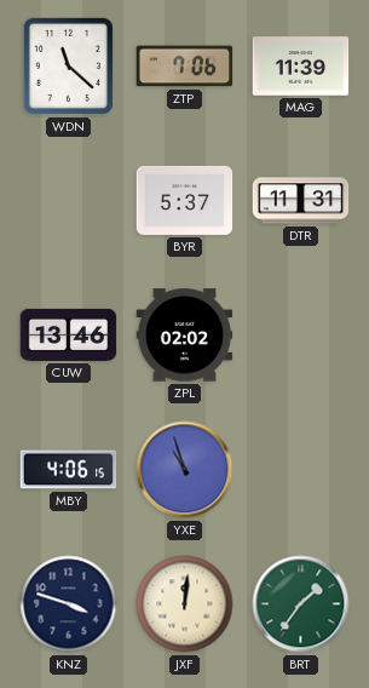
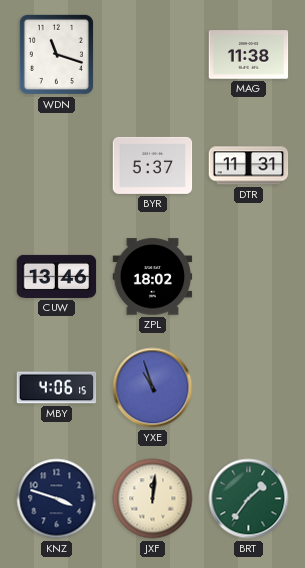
WDN: 11:22 -> 11:18 (56, 54)
ZTP: 7:06 -> none (185, 67)
MAG: 11:39 -> 11:38 (249, 55)
ZPL: 02:02 -> 18:02 (153, 277)
